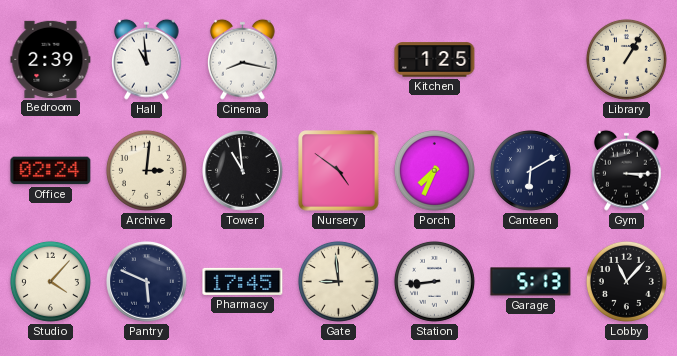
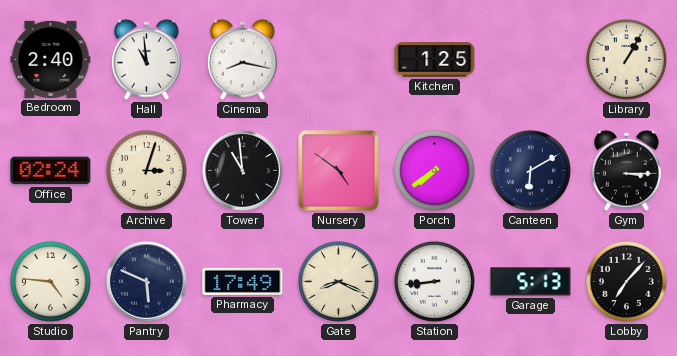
Bedroom: 2:39 -> 2:40 (51, 59)
Archive: 3:01 -> 3:03 (146, 170)
Porch: 7:34 -> 7:39 (434, 170)
Studio: 4:07 -> 4:46 (50, 281)
Pharmacy: 17:45 -> 17:49 (243, 281)
Gate: 8:59 -> 8:19 (338, 281)
Lobby: 11:07 -> 7:07 (626, 281)
